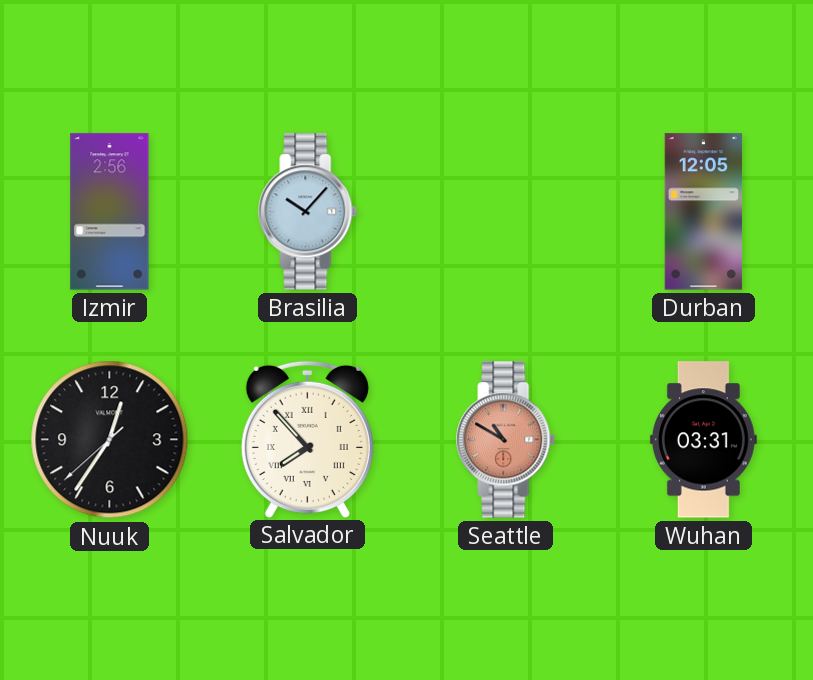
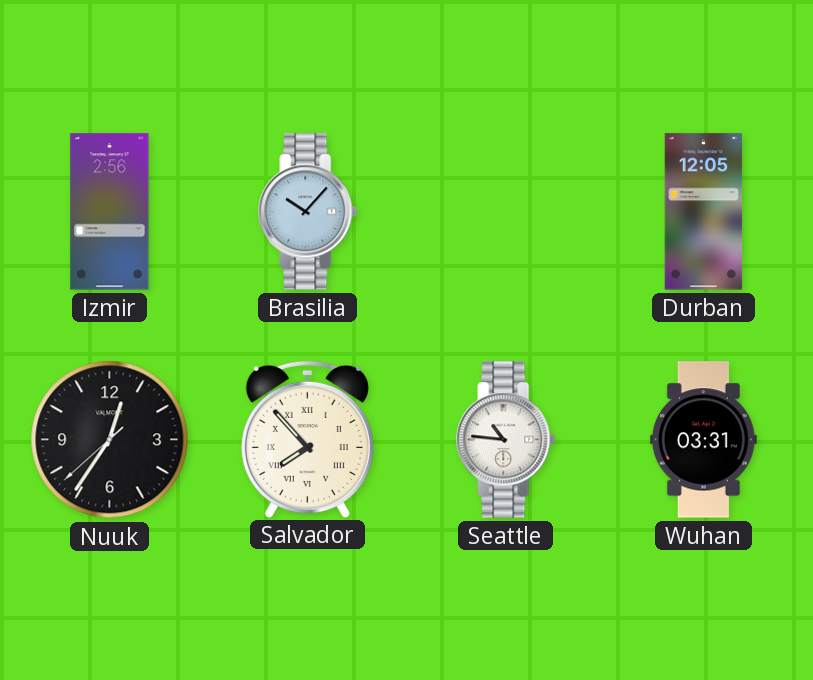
Seattle: 10:50 -> 10:46 (506, 440)
Seattle dial: salmon -> white (506, 440)
